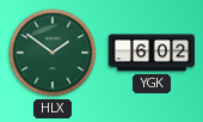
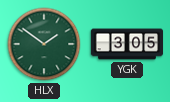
YGK: 6:02 -> 3:05 (127, 44)
